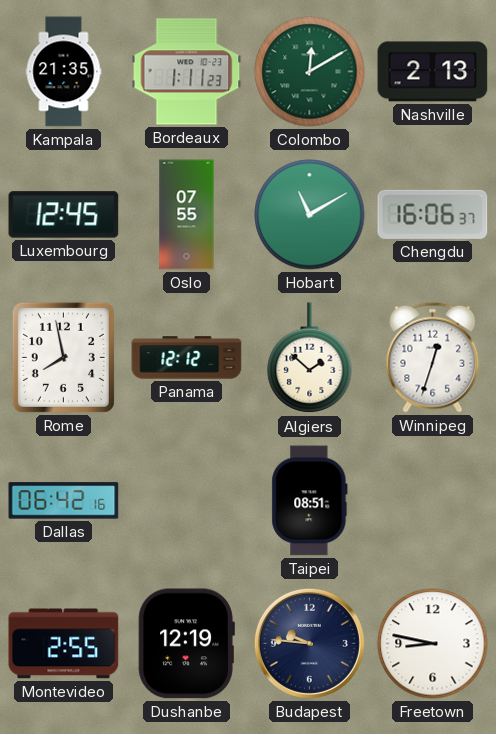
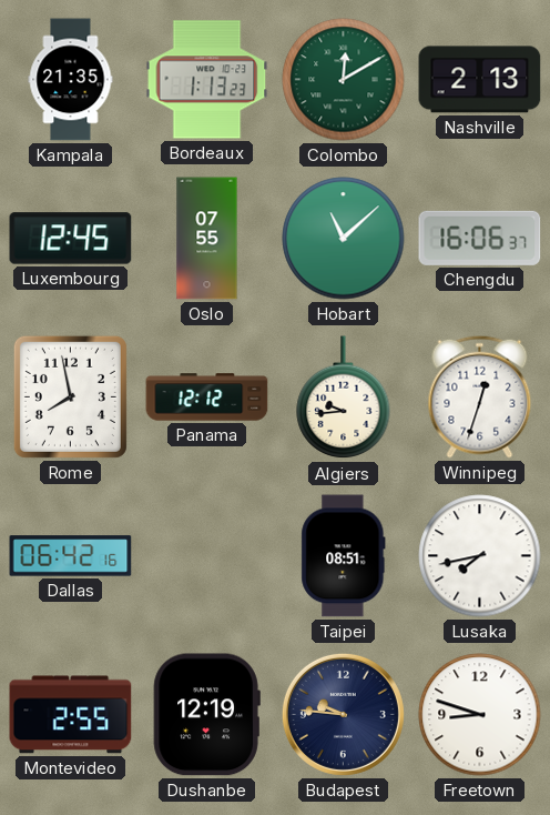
Bordeaux: 1:11 -> 1:13 (207, 80)
Hobart: 11:10 -> 11:08 (344, 239)
Algiers: 1:52 -> 9:44 (344, 398)
Lusaka: none -> 7:43 (480, 556)
Freetown: 8:47 -> 8:48 (480, 715)
